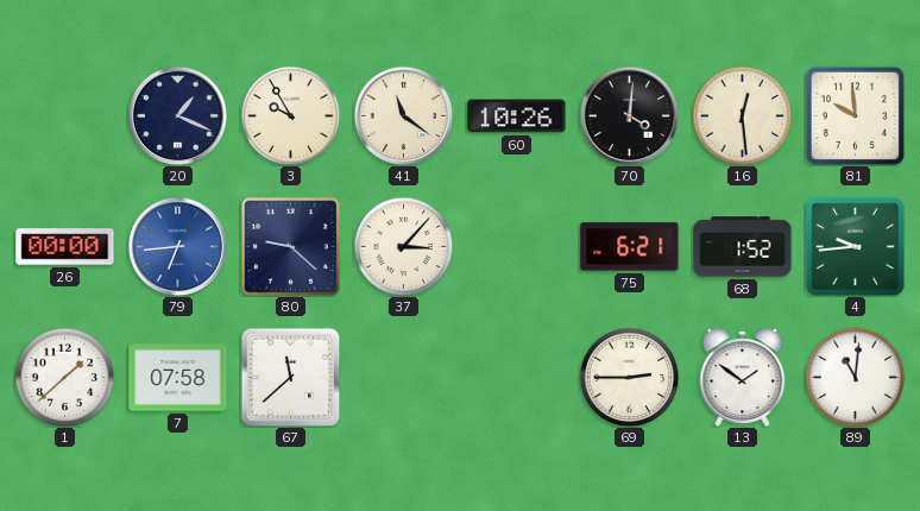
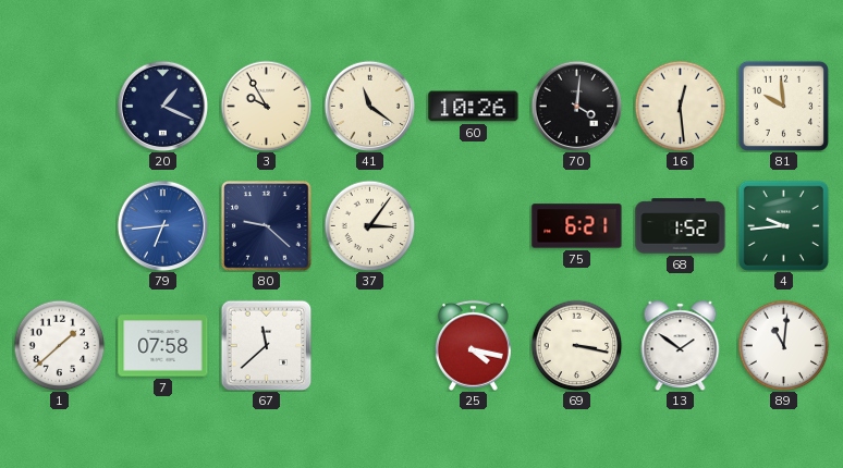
26: 00:00 -> none (65, 247)
37: 3:07 -> 3:06 (369, 225)
25: none -> 4:17 (473, 345)
69: 2:45 -> 3:17 (576, 345)
